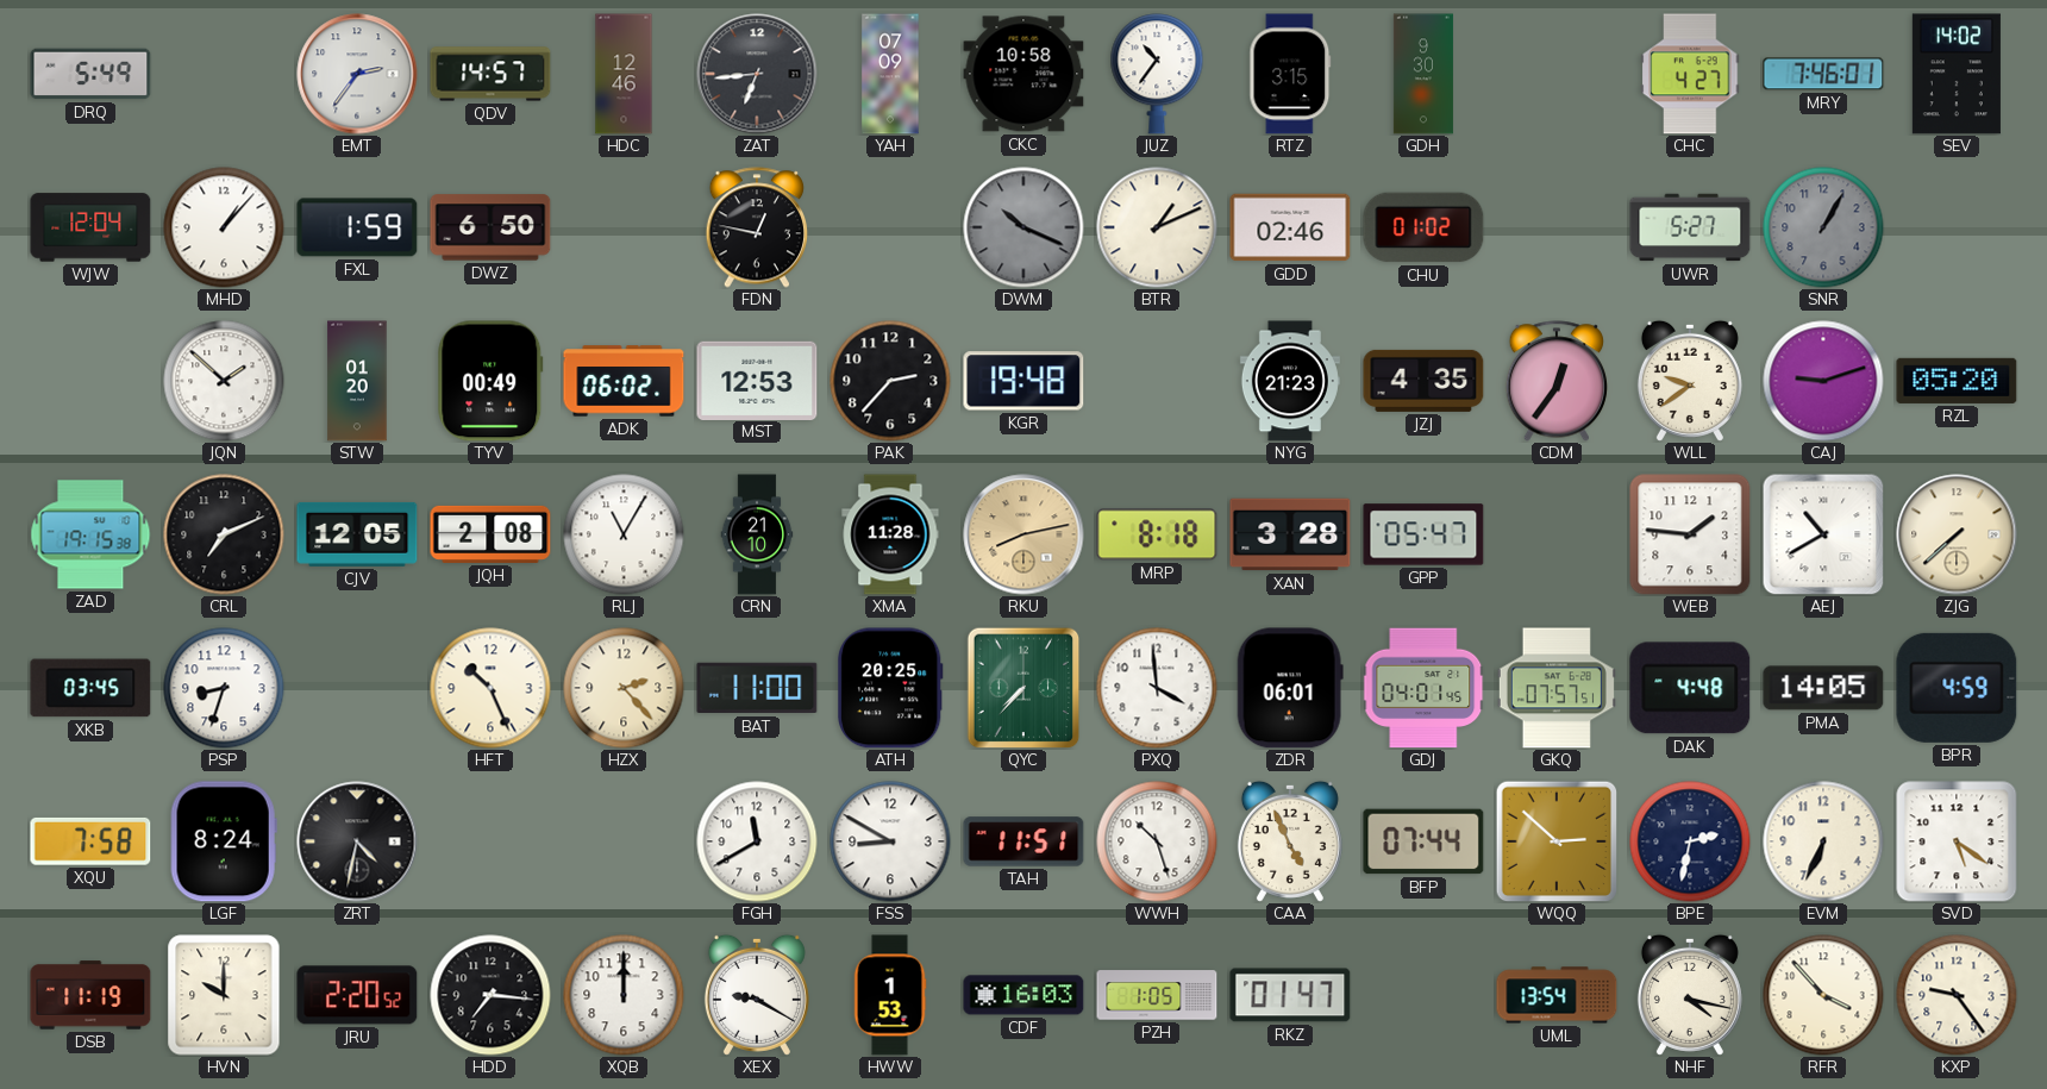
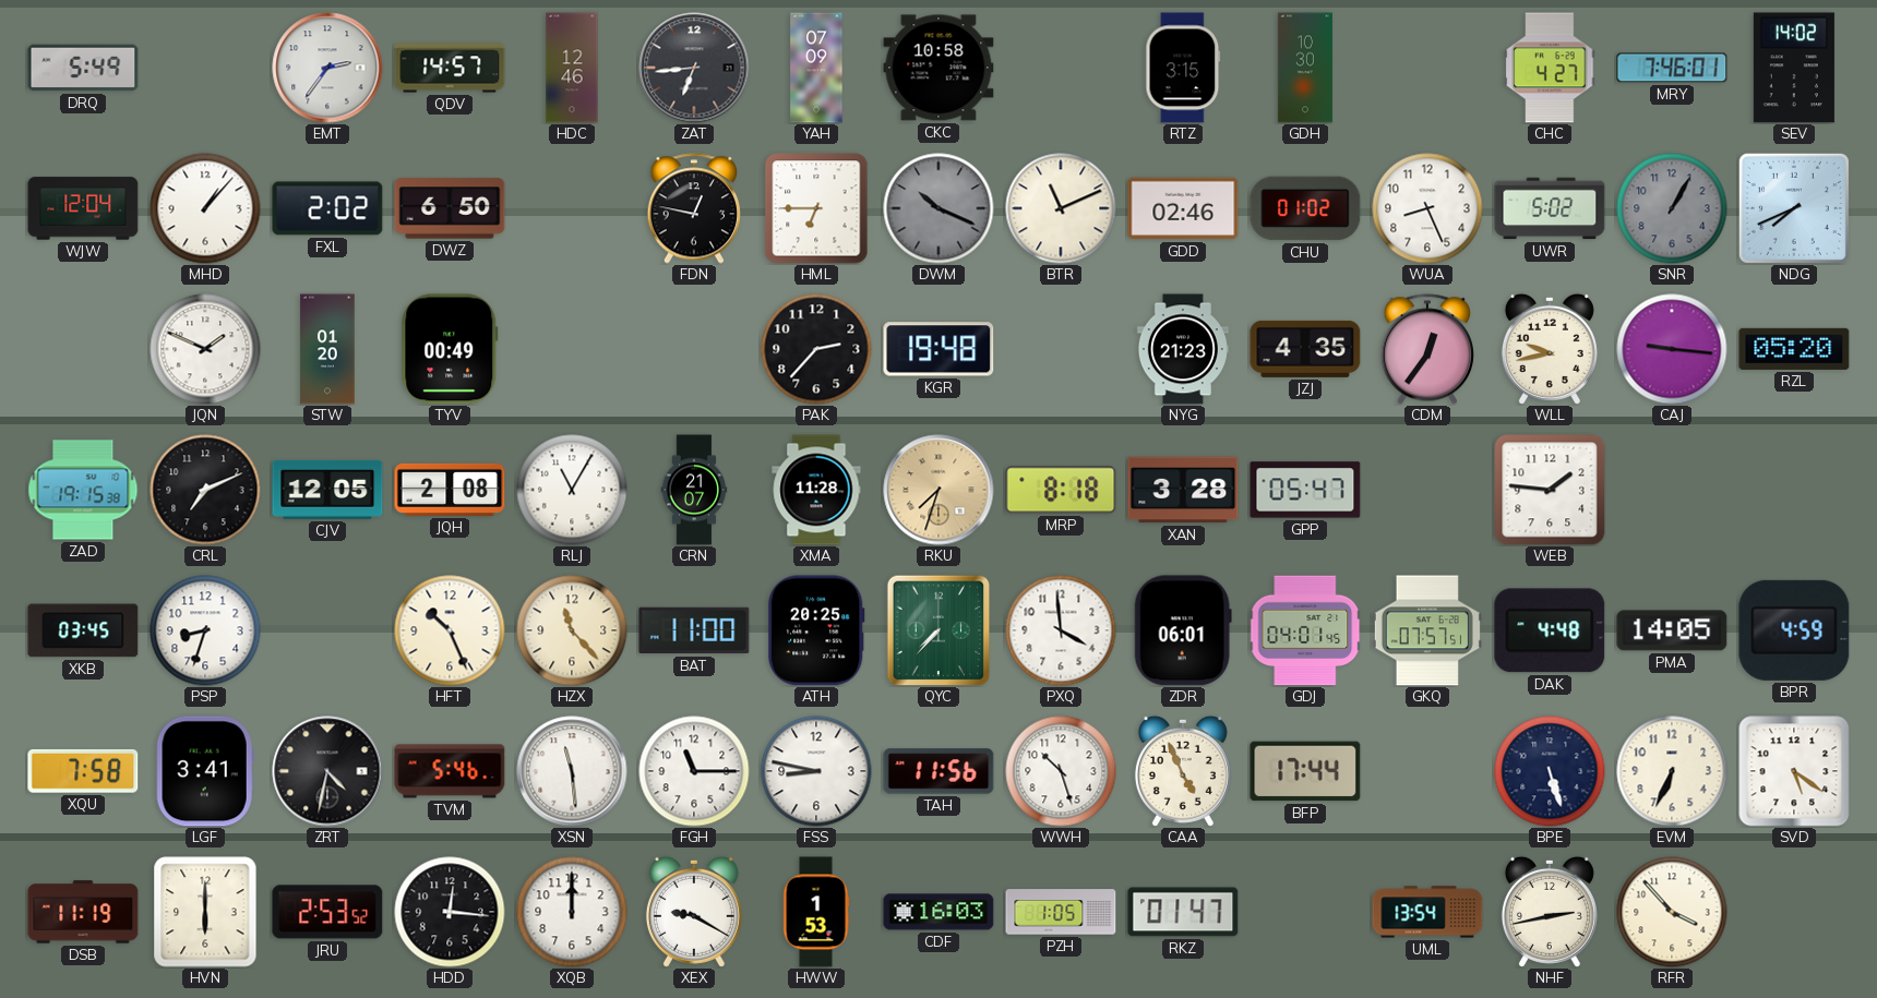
JUZ: 10:36 -> none (1157, 74)
GDH: 9:30 -> 10:30 (1305, 68)
FXL: 1:59 -> 2:02 (327, 208)
HML: none -> 6:45 (816, 208)
BTR: 1:11 -> 11:11 (1061, 208)
WUA: none -> 8:26 (1427, 208)
UWR: 5:27 -> 5:02 (1550, 208)
NDG: none -> 7:41 (1794, 208)
JQN: 1:52 -> 1:49 (205, 349)
ADK: 06:02 -> none (624, 381)
MST: 12:53 -> none (757, 380)
WLL: 9:39 -> 9:43 (1550, 349)
CAJ: 9:12 -> 9:16 (1672, 349)
CRN: 21:10 -> 21:07 (694, 490)
RKU: 8:13 -> 7:33 (939, 490)
AEJ: 10:40 -> none (1823, 534)
ZJG: 7:38 -> none (1957, 534)
HZX: 2:23 -> 11:23 (572, 630)
LGF: 8:24 -> 3:41 (205, 771)
TVM: none -> 5:46 (450, 771)
XSN: none -> 11:29 (572, 771)
FGH: 11:40 -> 11:15 (694, 771)
FSS: 8:50 -> 8:47 (816, 771)
TAH: 11:51 -> 11:56 (939, 771)
BFP: 07:44 -> 17:44 (1305, 771)
WQQ: 2:52 -> none (1557, 841)
BPE: 2:32 -> 5:27 (1550, 771)
HVN: 10:00 -> 6:00 (205, 912)
JRU: 2:20 -> 2:53 (327, 912)
HDD: 7:16 -> 12:16 (450, 912)
NHF: 4:17 -> 2:43 (1550, 912)
KXP: 9:24 -> none (1957, 995)
